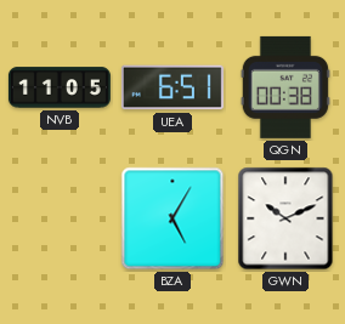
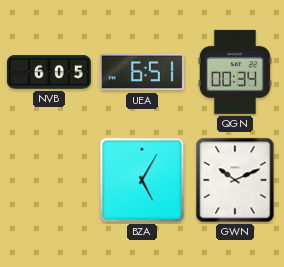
NVB: 11:05 -> 6:05 (49, 72)
QGN: 00:38 -> 00:34 (235, 72)
